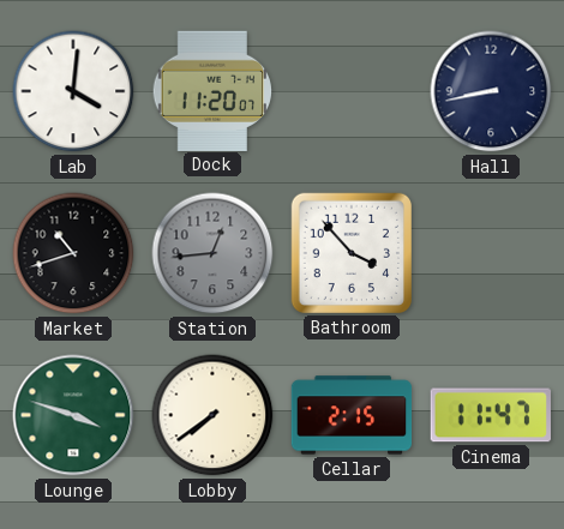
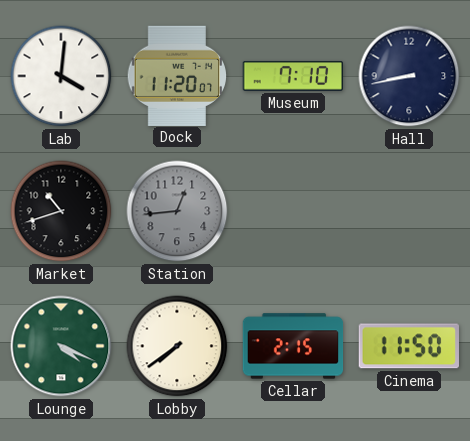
Museum: none -> 7:10 (292, 76)
Bathroom: 3:53 -> none (350, 252)
Lounge: 3:48 -> 4:19 (61, 346)
Cinema: 11:47 -> 11:50 (409, 346)
